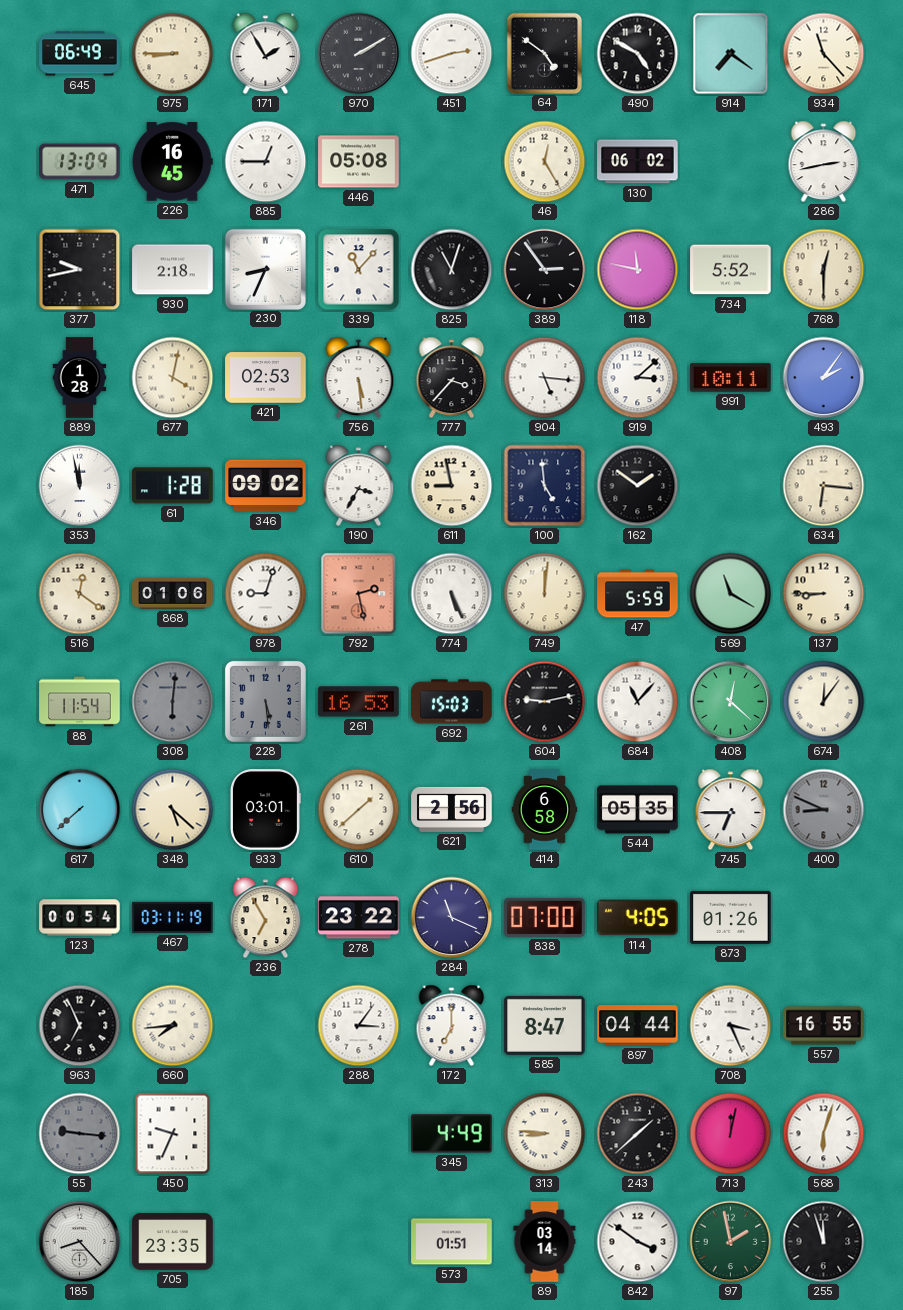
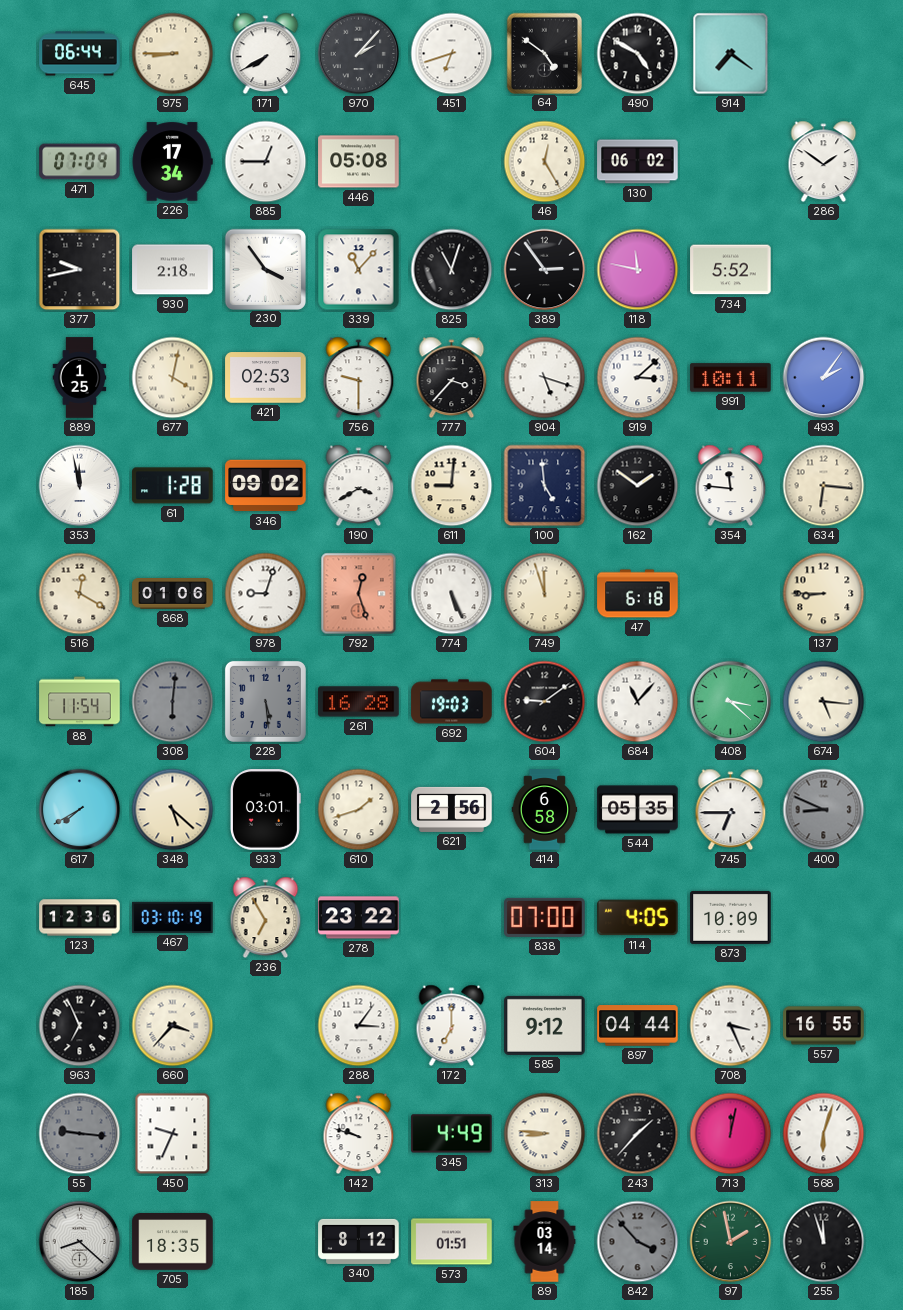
645: 06:49 -> 06:44 (80, 54)
171: 1:55 -> 7:40 (266, 54)
970: 2:10 -> 2:07 (359, 54)
451: 2:42 -> 6:42 (452, 54)
934: 11:23 -> none (824, 54)
471: 13:09 -> 07:09 (80, 162)
226: 16:45 -> 17:34 (172, 162)
286: 2:43 -> 1:51 (824, 162)
230: 8:34 -> 3:54 (265, 269)
768: 12:30 -> none (824, 270)
889: 1:28 -> 1:25 (80, 378)
756: 5:29 -> 9:30 (359, 378)
904: 5:16 -> 5:18 (545, 378)
190: 3:35 -> 3:40 (359, 486)
611: 8:58 -> 9:01 (452, 486)
354: none -> 11:46 (731, 486)
516: 12:21 -> 12:20 (80, 594)
792: 2:28 -> 12:27 (359, 594)
749: 12:01 -> 11:57 (545, 594)
47: 5:59 -> 6:18 (638, 594)
569: 11:20 -> none (731, 594)
261: 16:53 -> 16:28 (359, 702)
692: 15:03 -> 19:03 (452, 702)
604: 9:13 -> 9:09 (545, 702)
408: 12:22 -> 3:22 (731, 702)
674: 12:06 -> 5:16 (824, 702)
617: 7:38 -> 7:40 (80, 810)
610: 1:38 -> 1:42 (359, 810)
123: 00:54 -> 12:36 (80, 918)
467: 03:11 -> 03:10 (173, 917)
284: 11:19 -> none (452, 918)
873: 01:26 -> 10:09 (731, 917)
660: 7:44 -> 3:37 (173, 1026)
585: 8:47 -> 9:12 (545, 1025)
142: none -> 9:48 (359, 1134)
243: 1:38 -> 1:37 (638, 1134)
185: 8:23 -> 8:22 (80, 1242)
705: 23:35 -> 18:35 (173, 1242)
340: none -> 8:12 (359, 1241)
842: 3:51 -> 3:53 (638, 1242)
842 dial: white -> grey (638, 1242)
